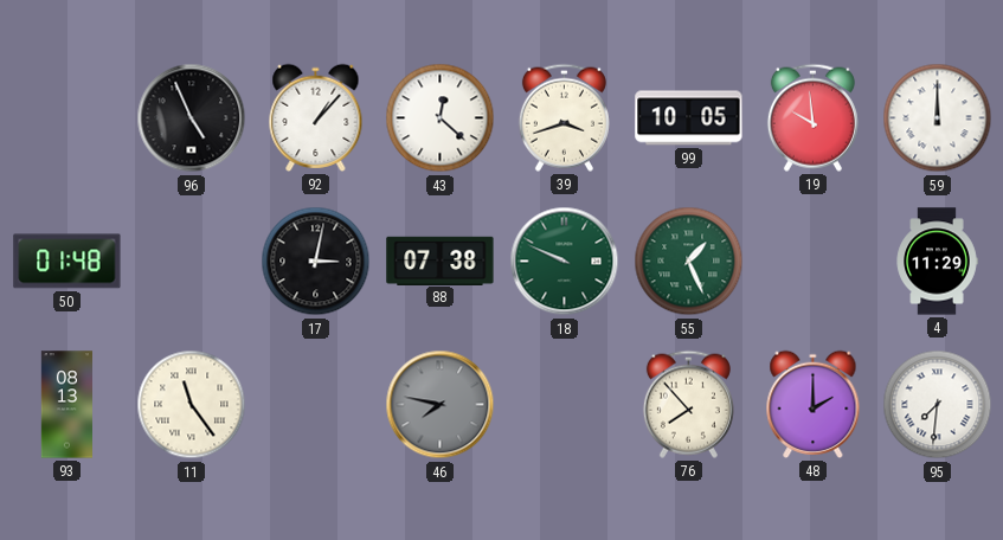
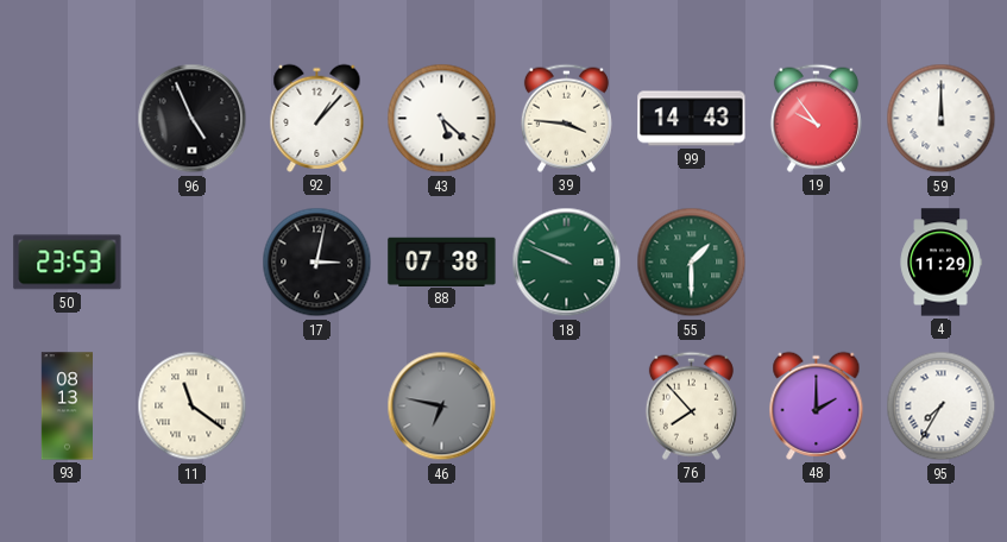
43: 12:22 -> 5:22 (442, 119)
39: 3:42 -> 3:46 (566, 118)
99: 10:05 -> 14:43 (692, 119)
19: 9:59 -> 9:54 (816, 118)
50: 01:48 -> 23:53 (68, 263)
55: 1:26 -> 1:30 (692, 263)
11: 11:24 -> 11:21 (193, 406)
46: 7:47 -> 6:47 (442, 406)
95: 7:31 -> 7:35 (942, 406)
